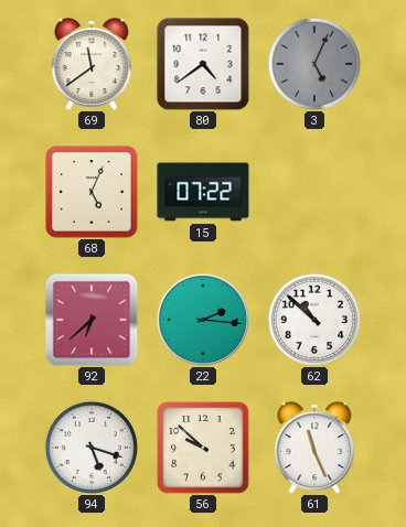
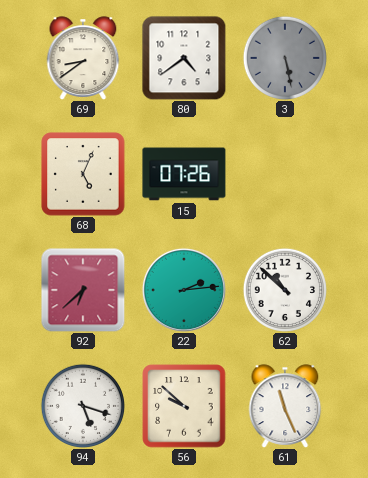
69: 11:39 -> 8:39 (83, 58)
3: 5:04 -> 5:28 (284, 57)
15: 07:22 -> 07:26 (184, 174)
22: 2:16 -> 2:14 (184, 290)
